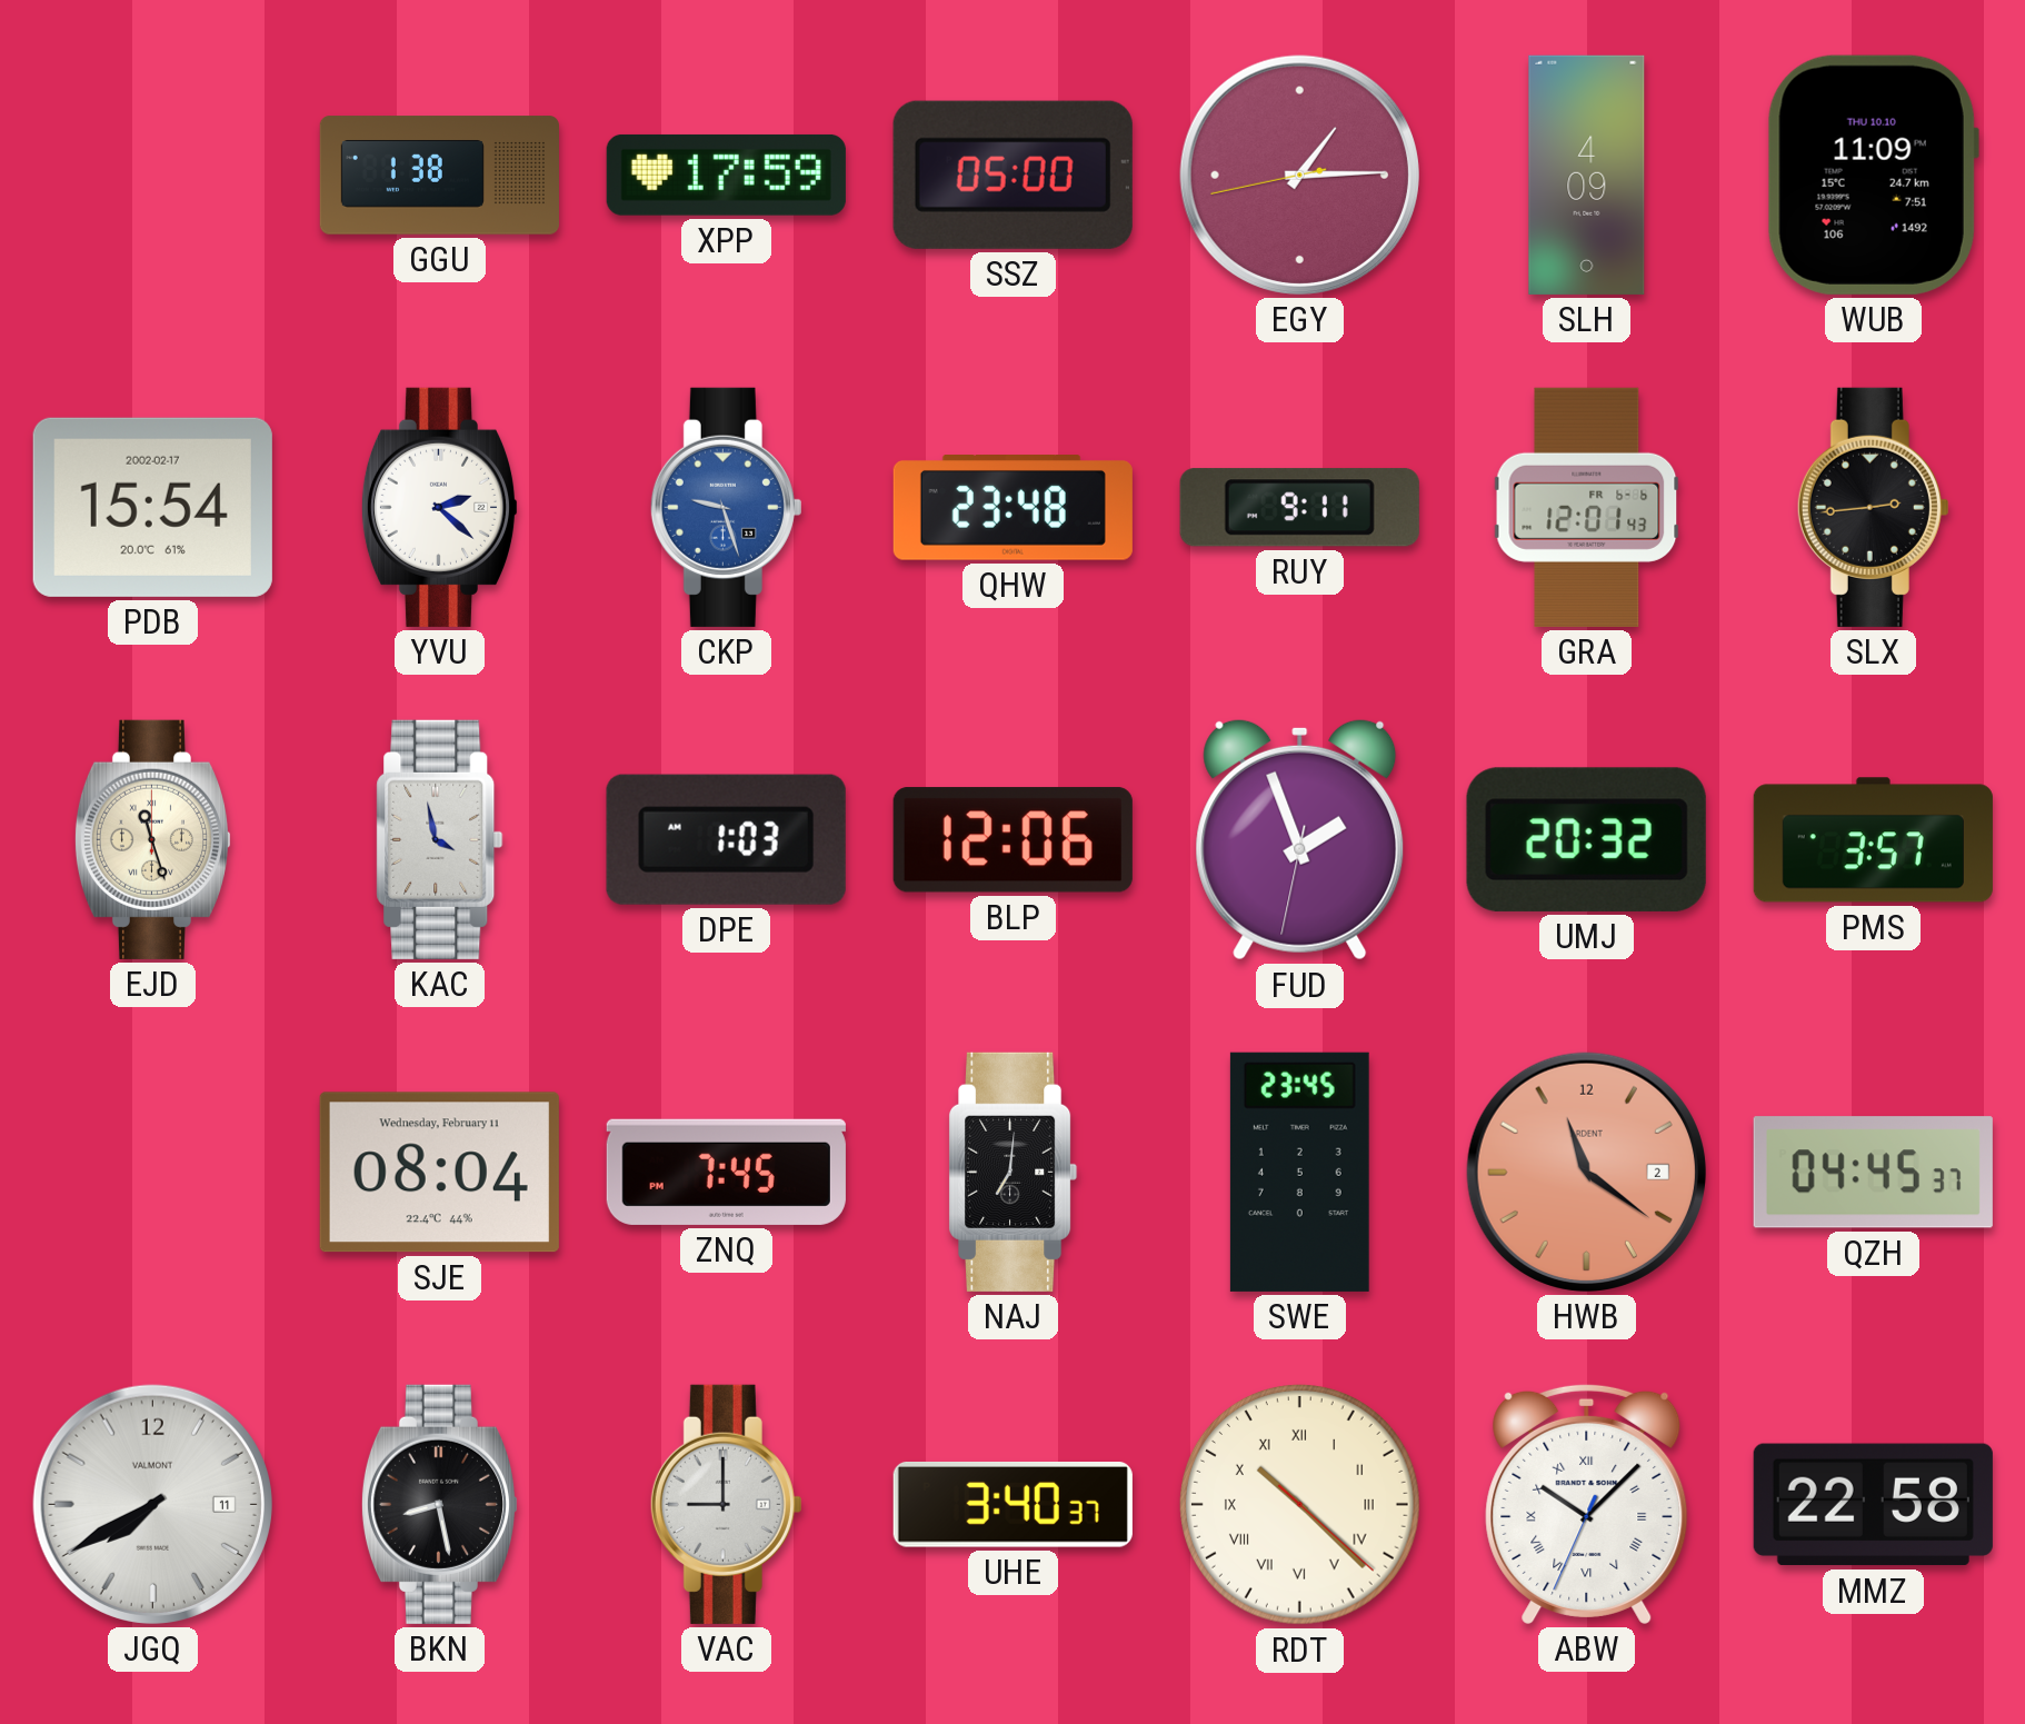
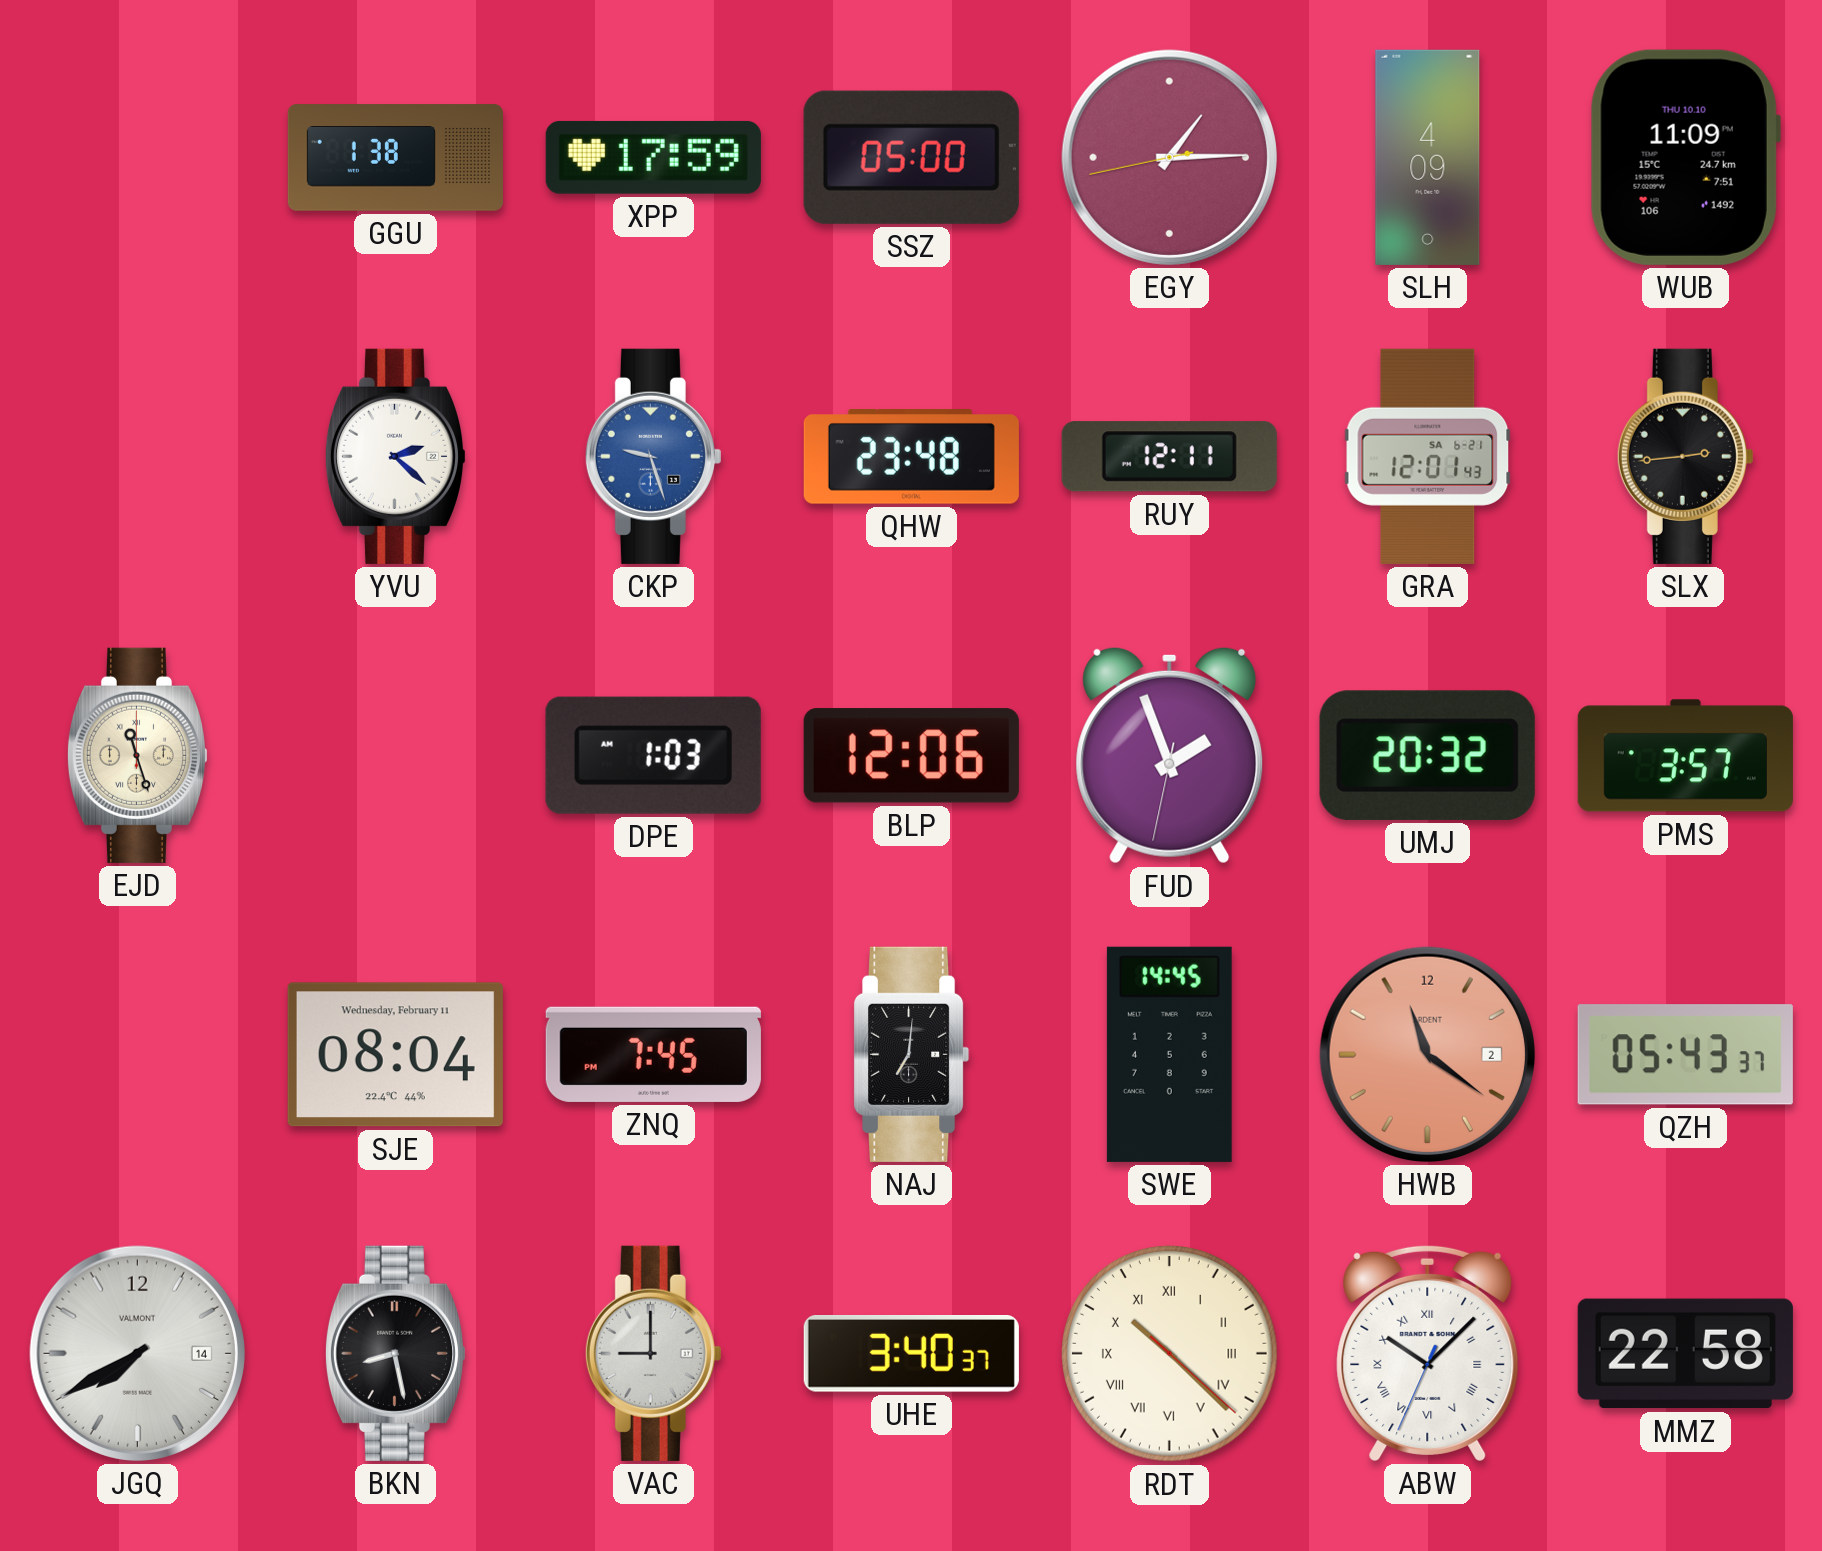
PDB: 15:54 -> none (152, 507)
RUY: 9:11 -> 12:11 (1169, 457)
GRA date: FR 6-6 -> SA 6-21 (1428, 456)
KAC: 3:58 -> none (440, 839)
SWE: 23:45 -> 14:45 (1169, 1054)
QZH: 04:45 -> 05:43 (1685, 1055)
JGQ date: 11 -> 14 (137, 1353)
